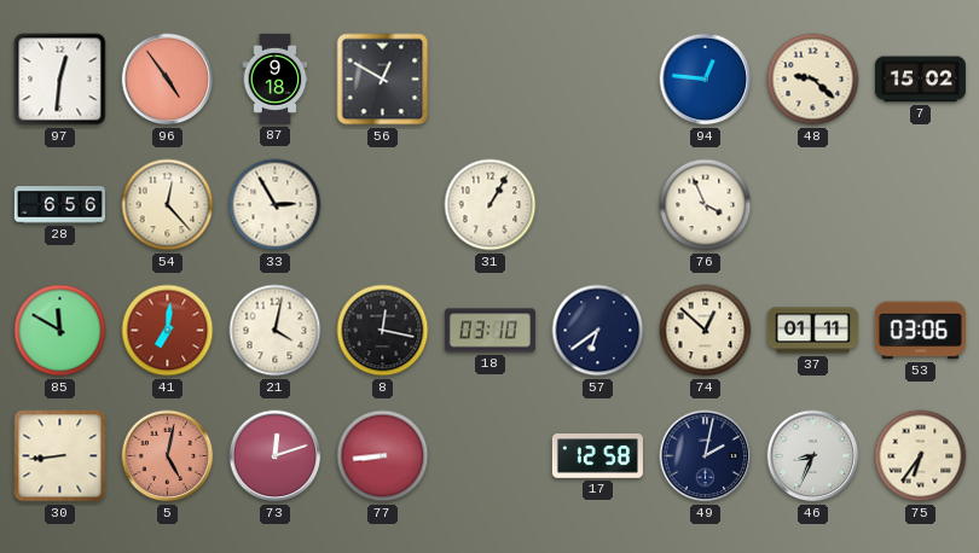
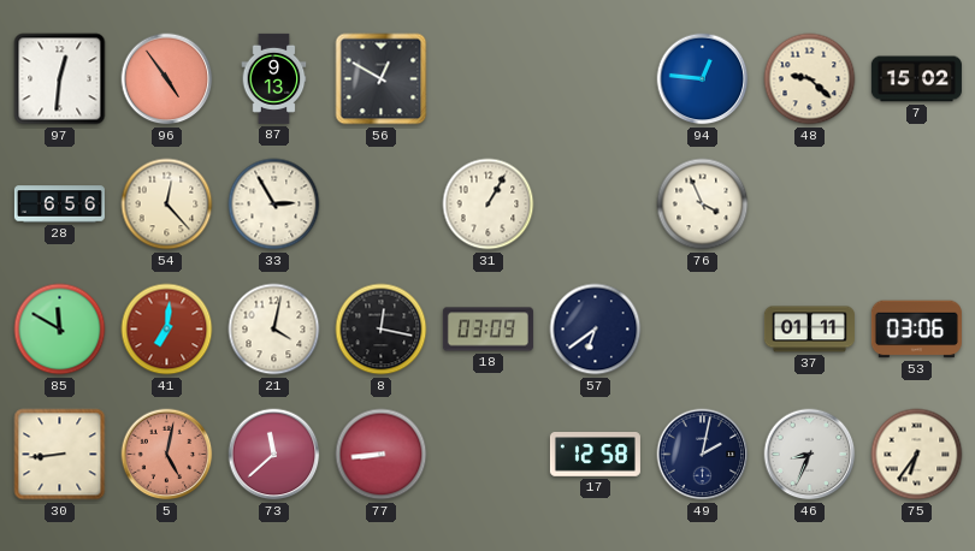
87: 9:18 -> 9:13 (274, 78)
18: 03:10 -> 03:09 (487, 330)
74: 12:52 -> none (706, 331)
73: 12:12 -> 11:38 (274, 455)
